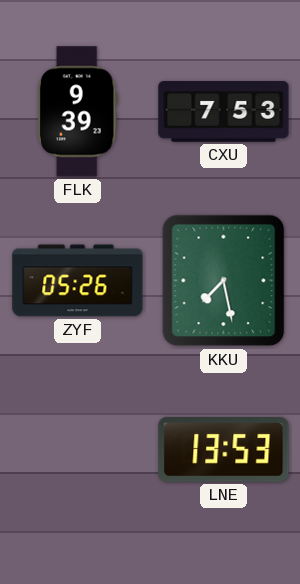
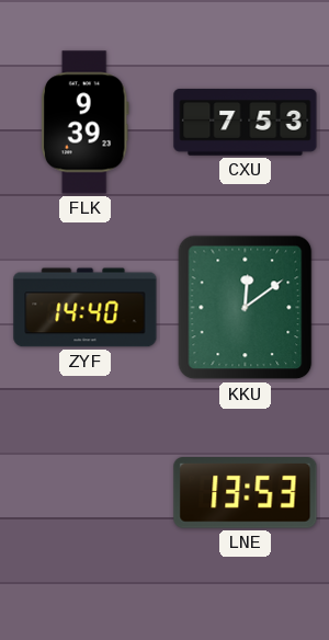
ZYF: 05:26 -> 14:40 (86, 308)
KKU: 7:28 -> 12:09 (246, 308)
